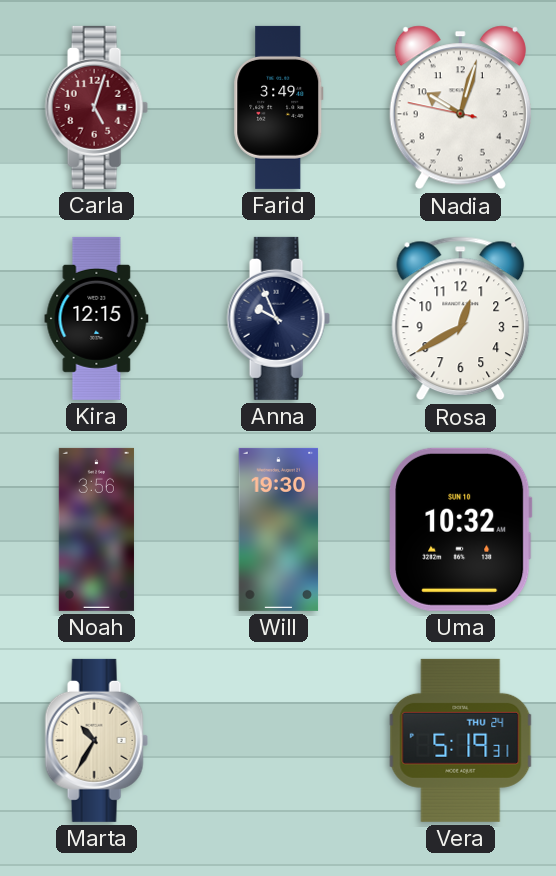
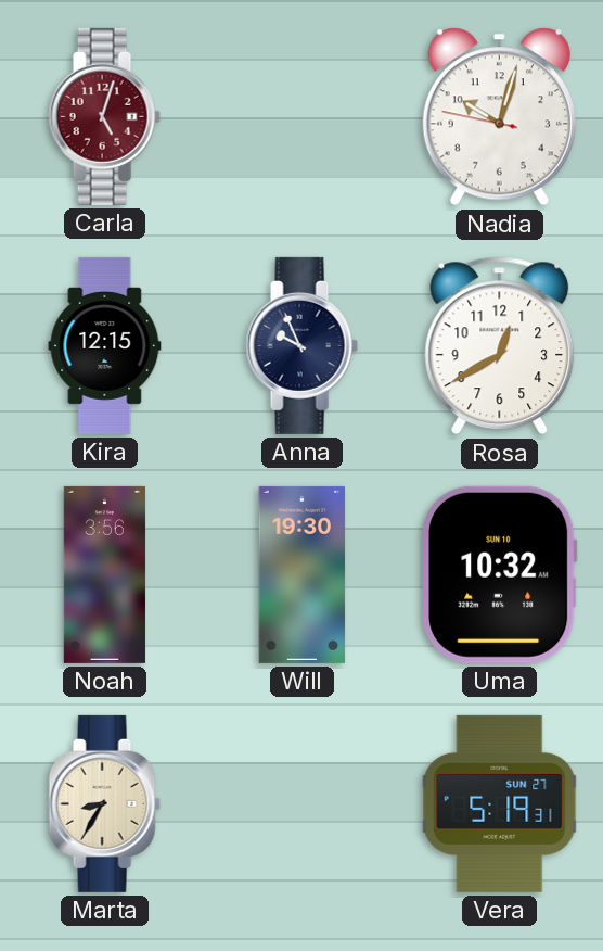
Farid: 3:49 -> none (279, 107)
Marta: 10:35 -> 8:35 (104, 803)
Vera date: THU 24 -> SUN 27 (500, 803)
